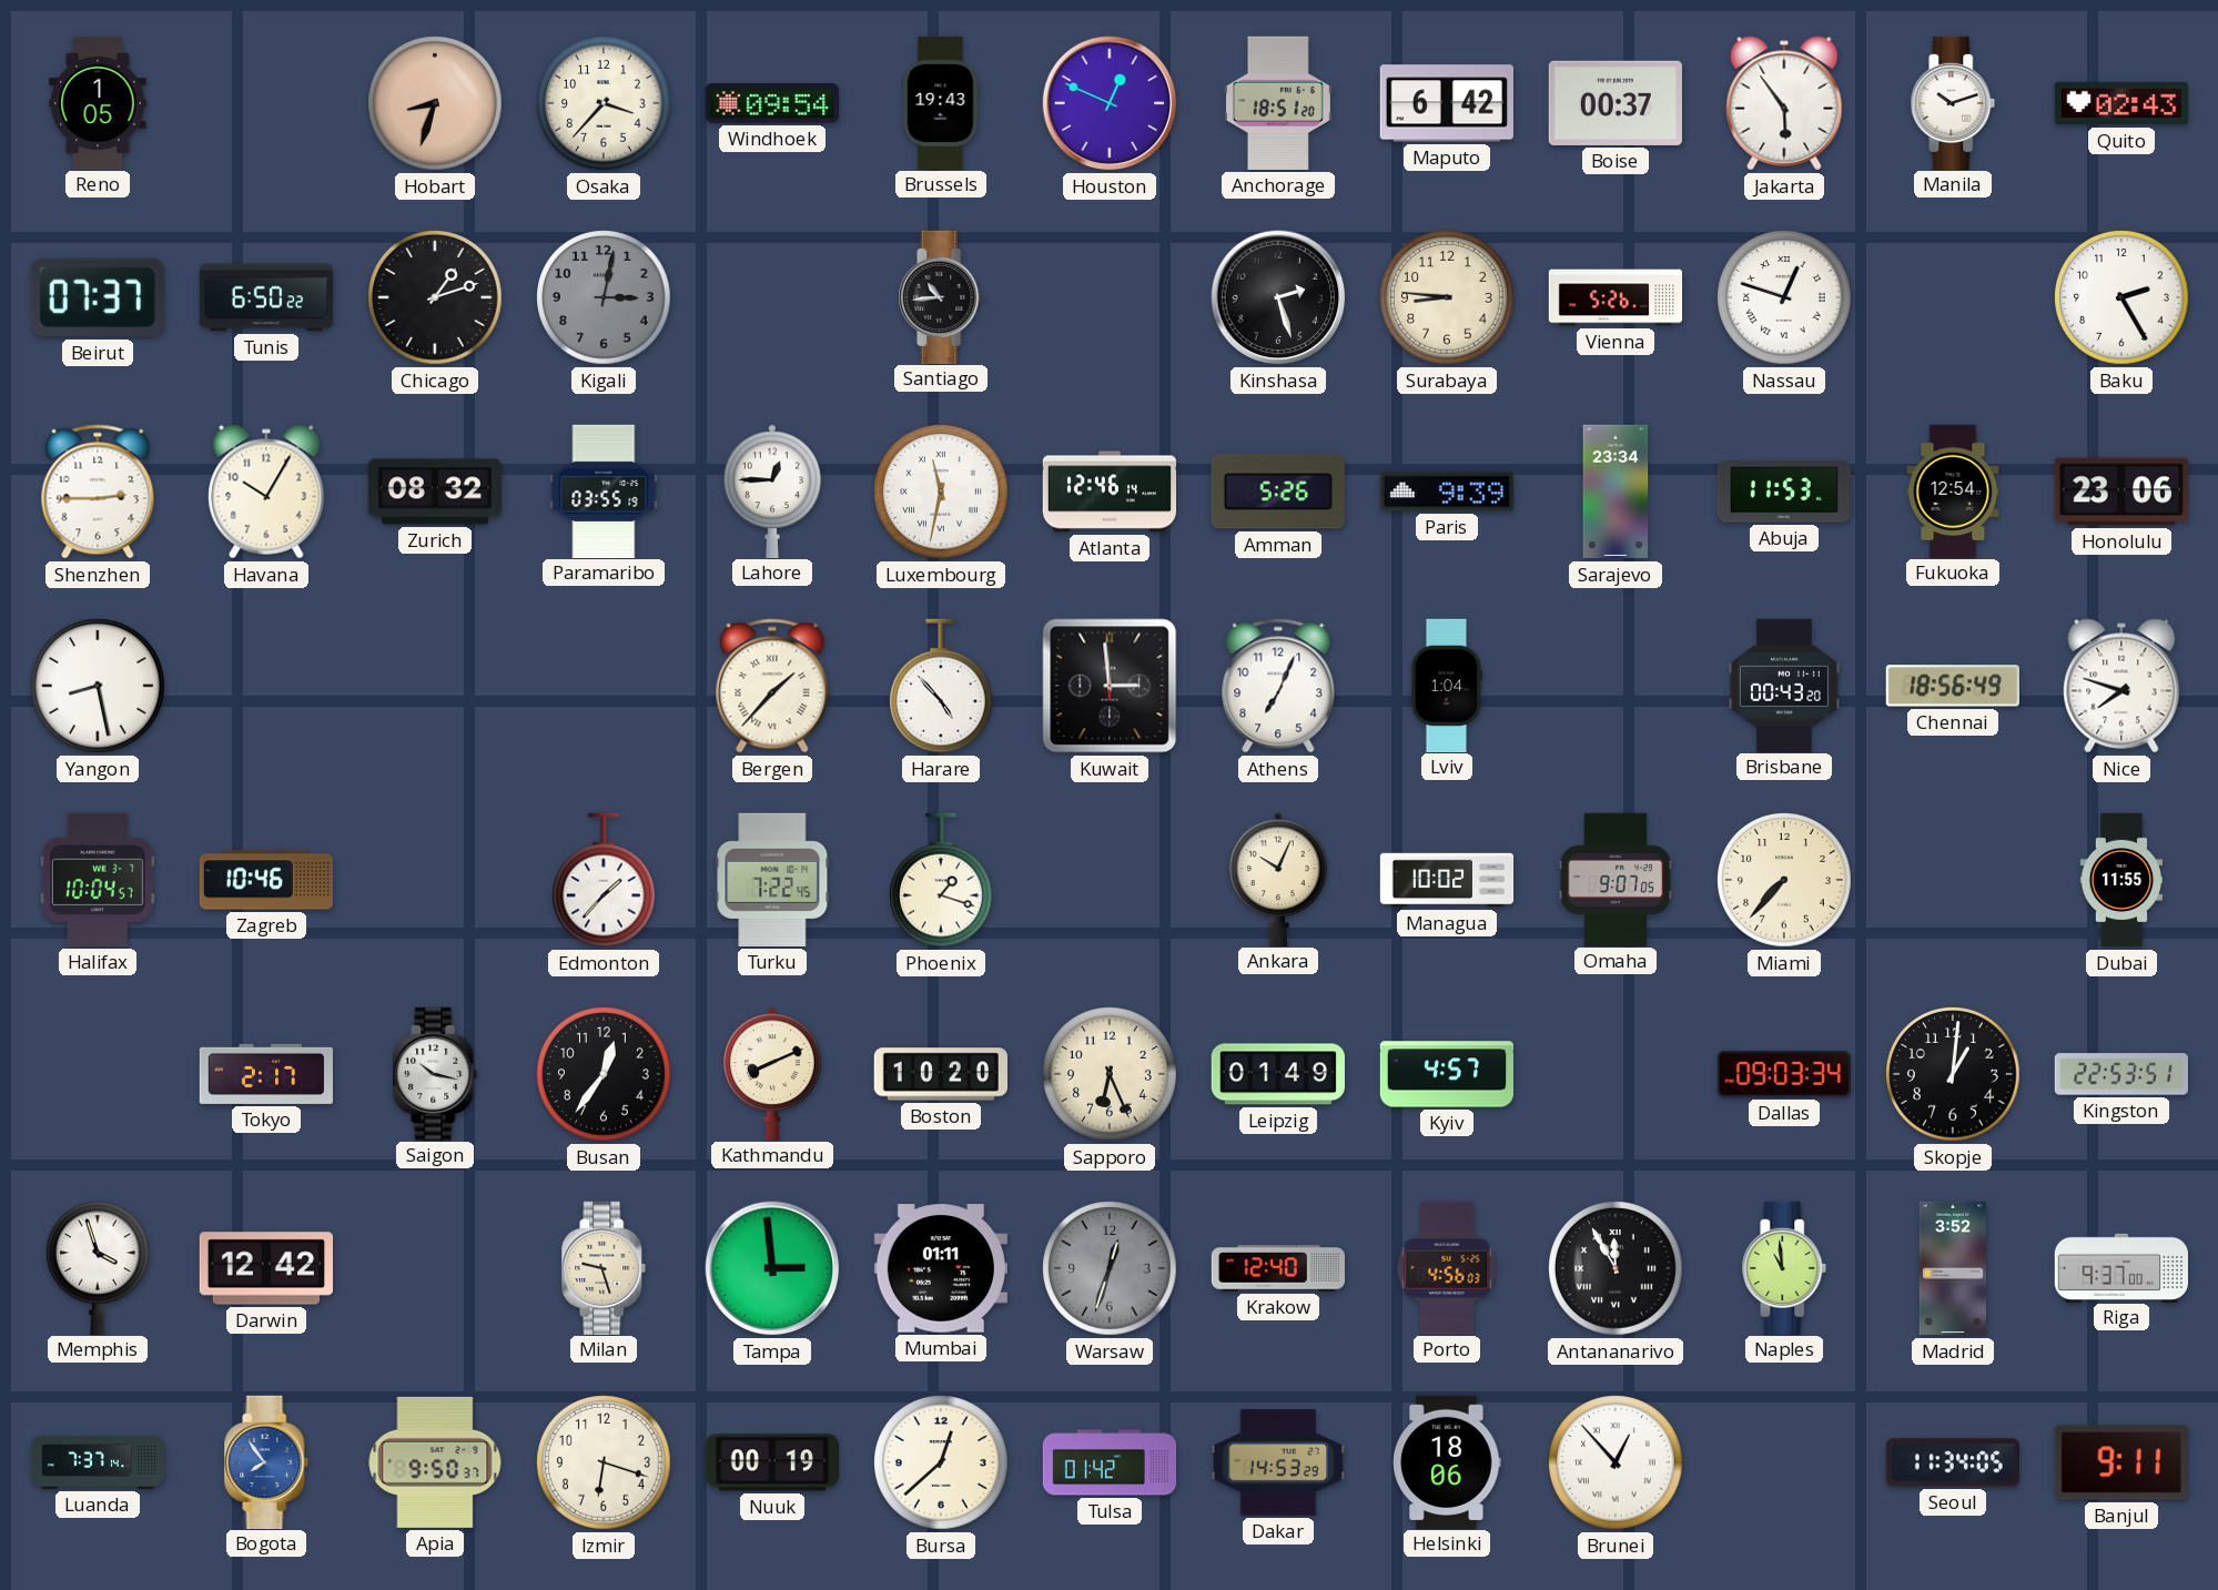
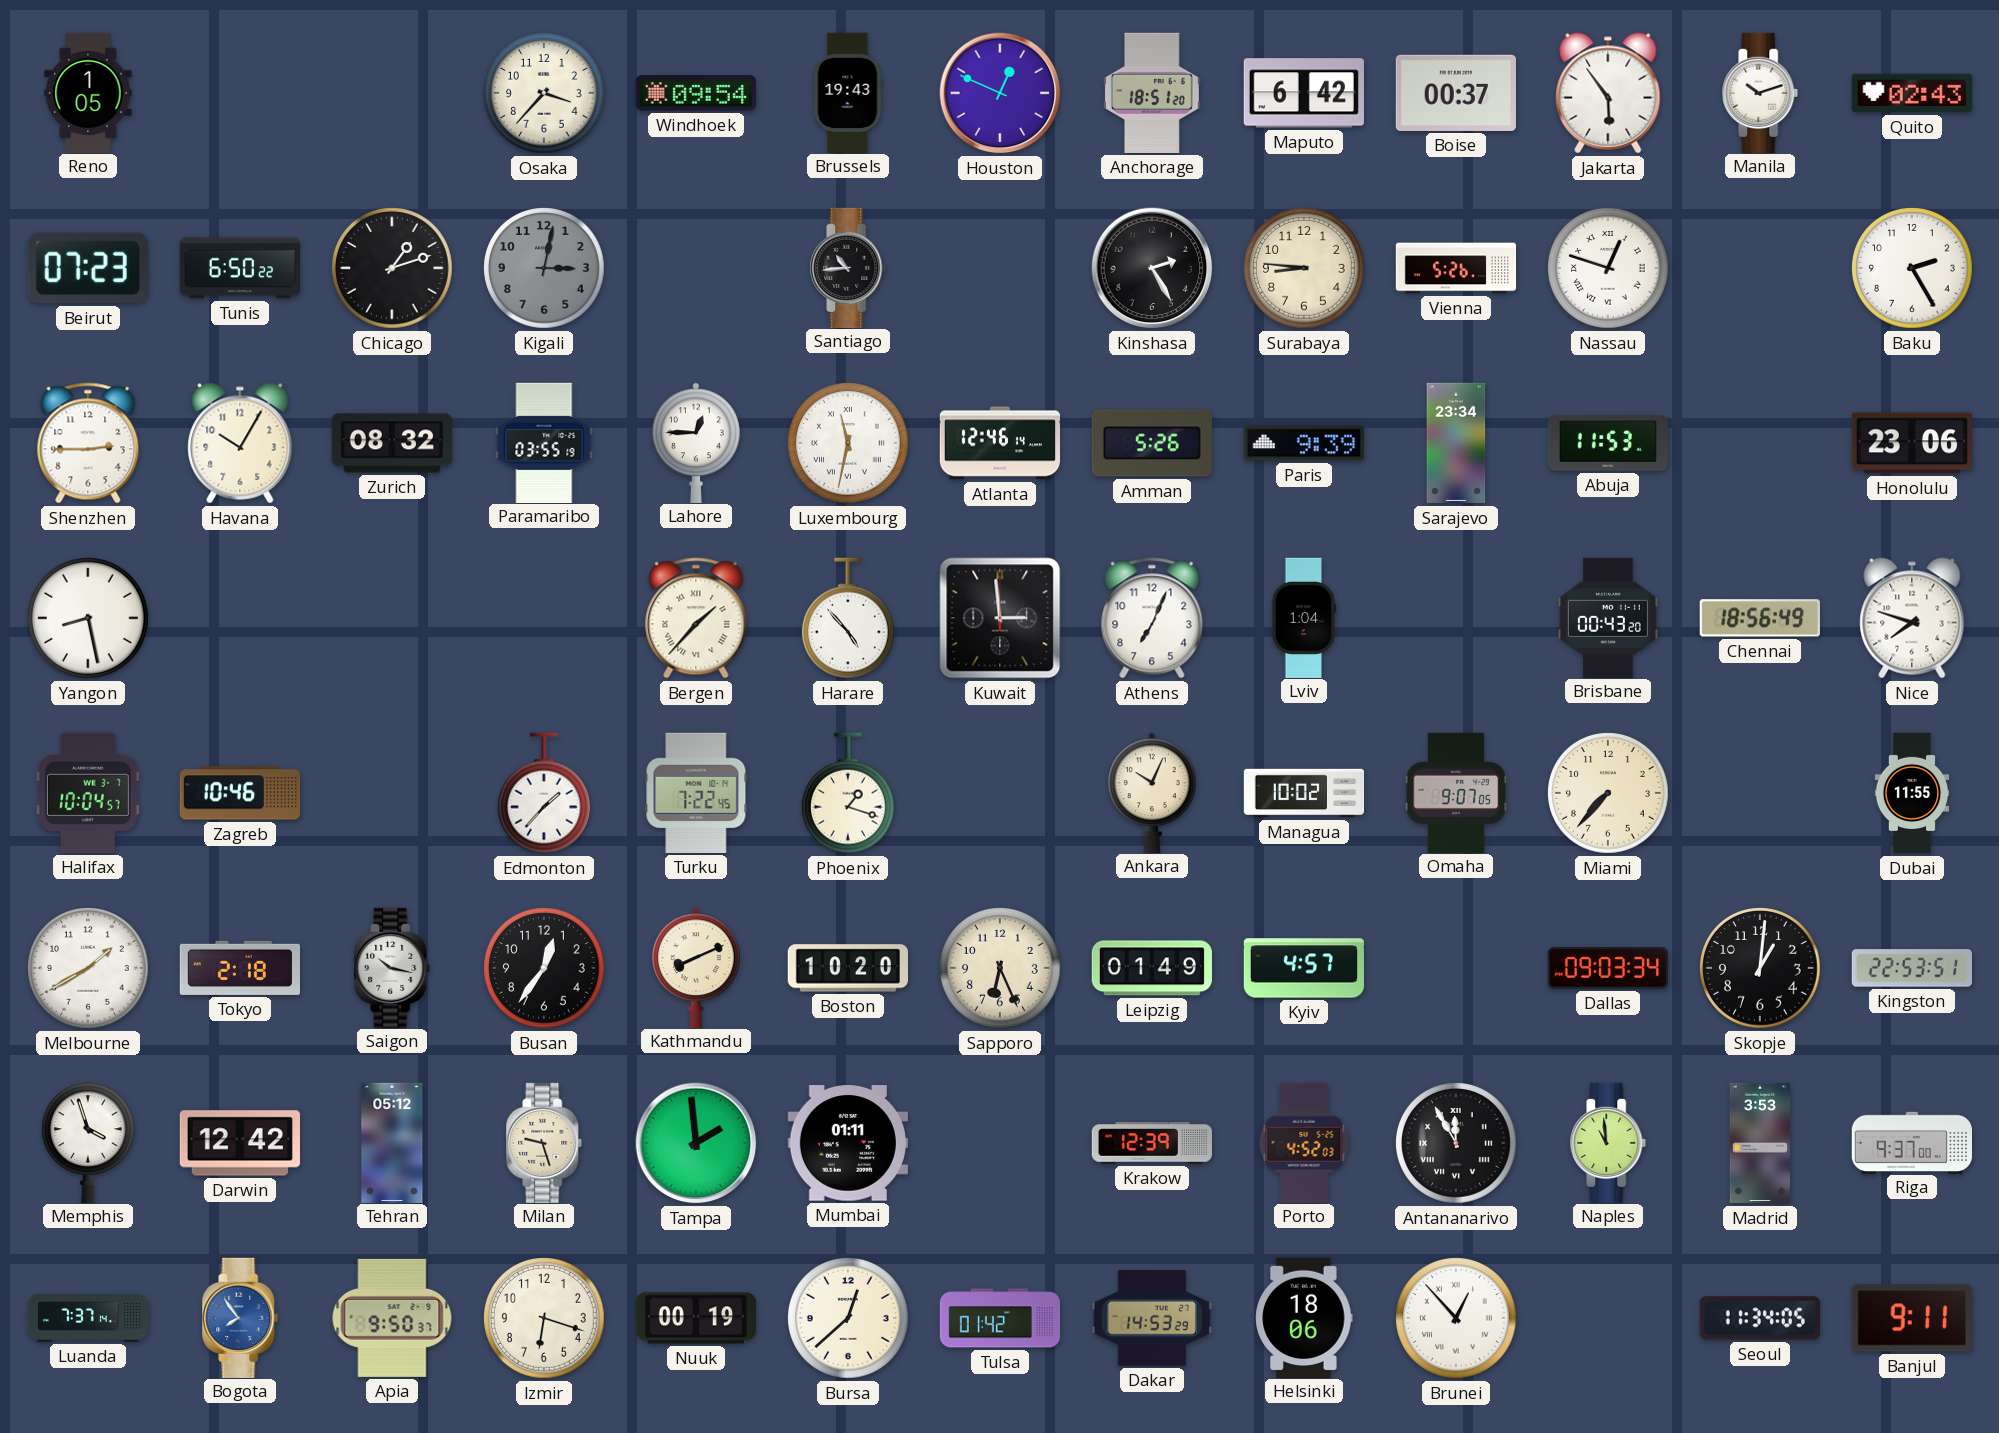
Hobart: 8:33 -> none (436, 104)
Beirut: 07:37 -> 07:23 (88, 268)
Kinshasa: 2:27 -> 2:25 (1152, 268)
Fukuoka: 12:54 -> none (1953, 490)
Melbourne: none -> 1:40 (89, 969)
Tokyo: 2:17 -> 2:18 (239, 968)
Tehran: none -> 05:12 (392, 1142)
Tampa: 2:59 -> 1:59 (696, 1143)
Warsaw: 12:33 -> none (1111, 1269)
Krakow: 12:40 -> 12:39 (1151, 1143)
Porto: 4:56 -> 4:52 (1304, 1142)
Madrid: 3:52 -> 3:53 (1759, 1143)
